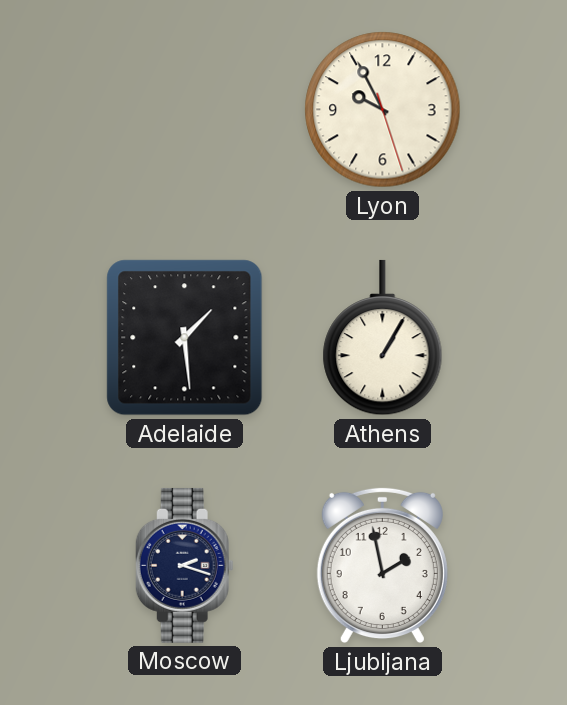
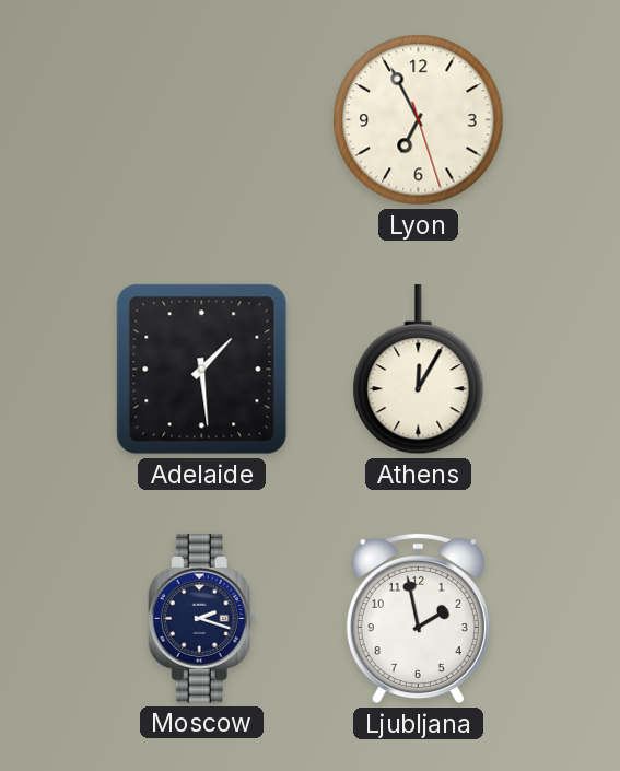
Lyon: 9:55 -> 6:55 (419, 120)
Athens: 1:05 -> 12:05 (419, 370)
